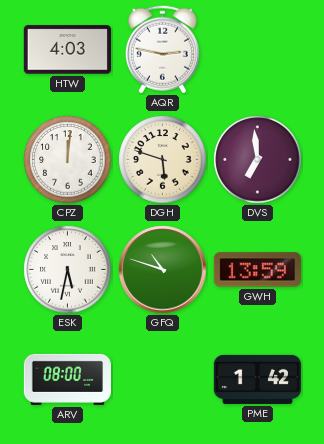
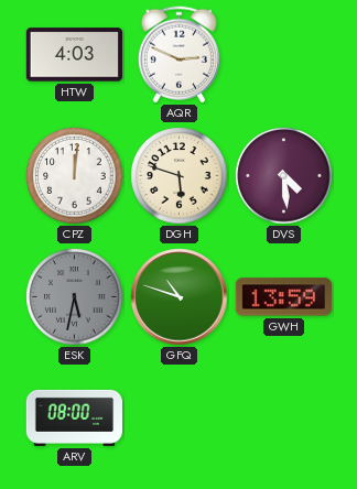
AQR: 2:47 -> 2:49 (178, 55)
DVS: 6:59 -> 4:29 (284, 176)
ESK dial: white -> grey (75, 297)
PME: 1:42 -> none (257, 379)
